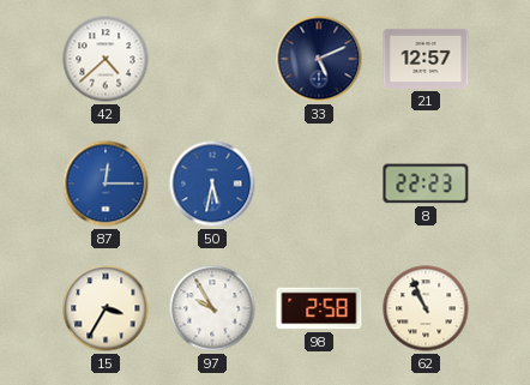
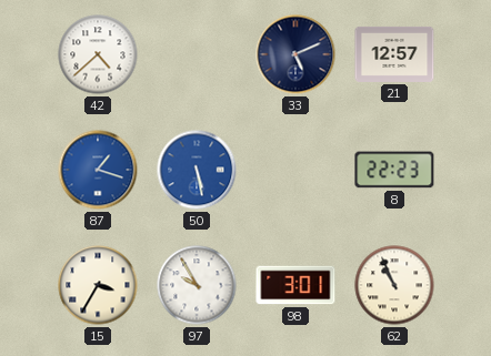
87: 12:15 -> 1:18 (98, 170)
50: 5:32 -> 5:28 (197, 170)
98: 2:58 -> 3:01 (295, 285)
